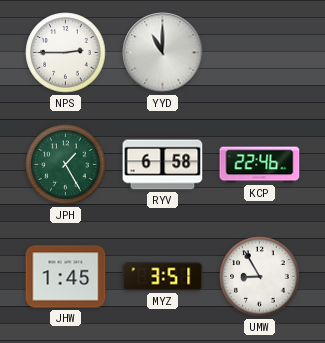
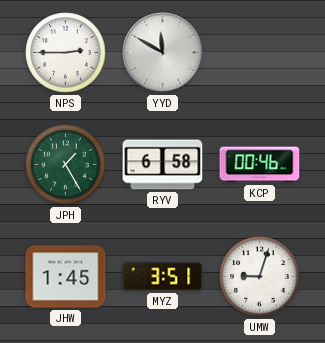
YYD: 11:00 -> 11:50 (163, 53)
KCP: 22:46 -> 00:46 (260, 165)
UMW: 8:55 -> 9:03 (260, 277)
